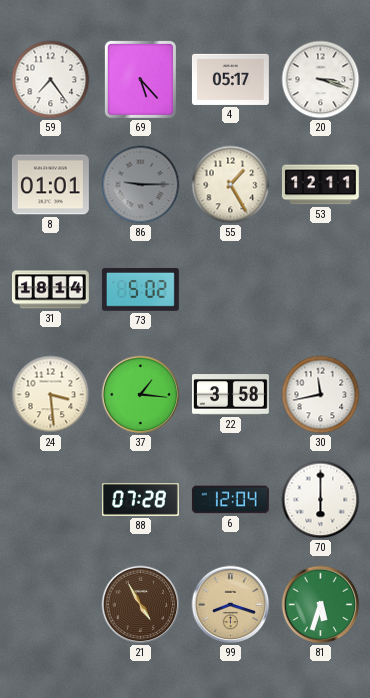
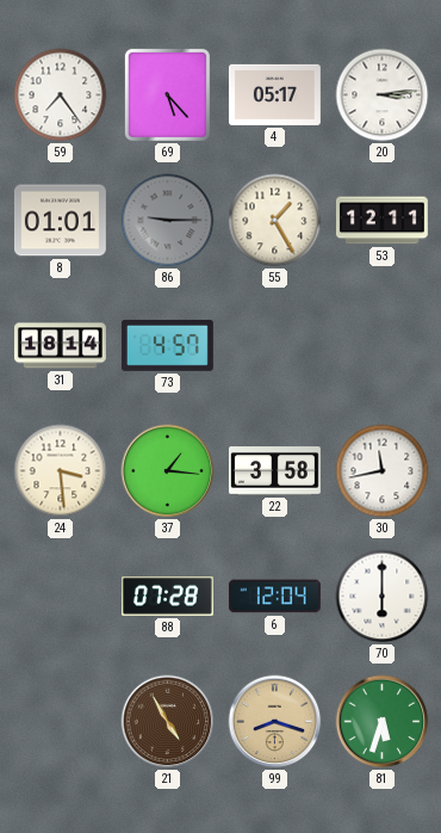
20: 3:18 -> 3:14 (383, 95)
73: 5:02 -> 4:57 (167, 345)
